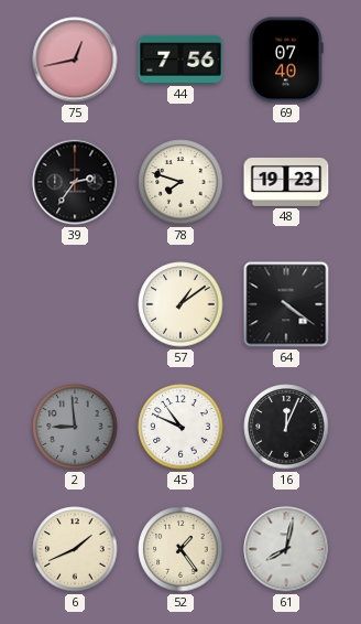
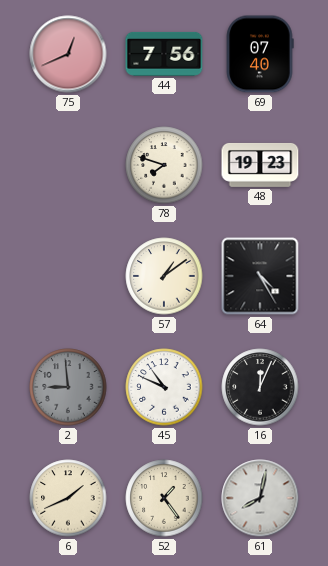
75: 12:43 -> 12:41 (68, 54)
39: 2:36 -> none (75, 182)
64: 4:21 -> 4:25 (260, 276)
